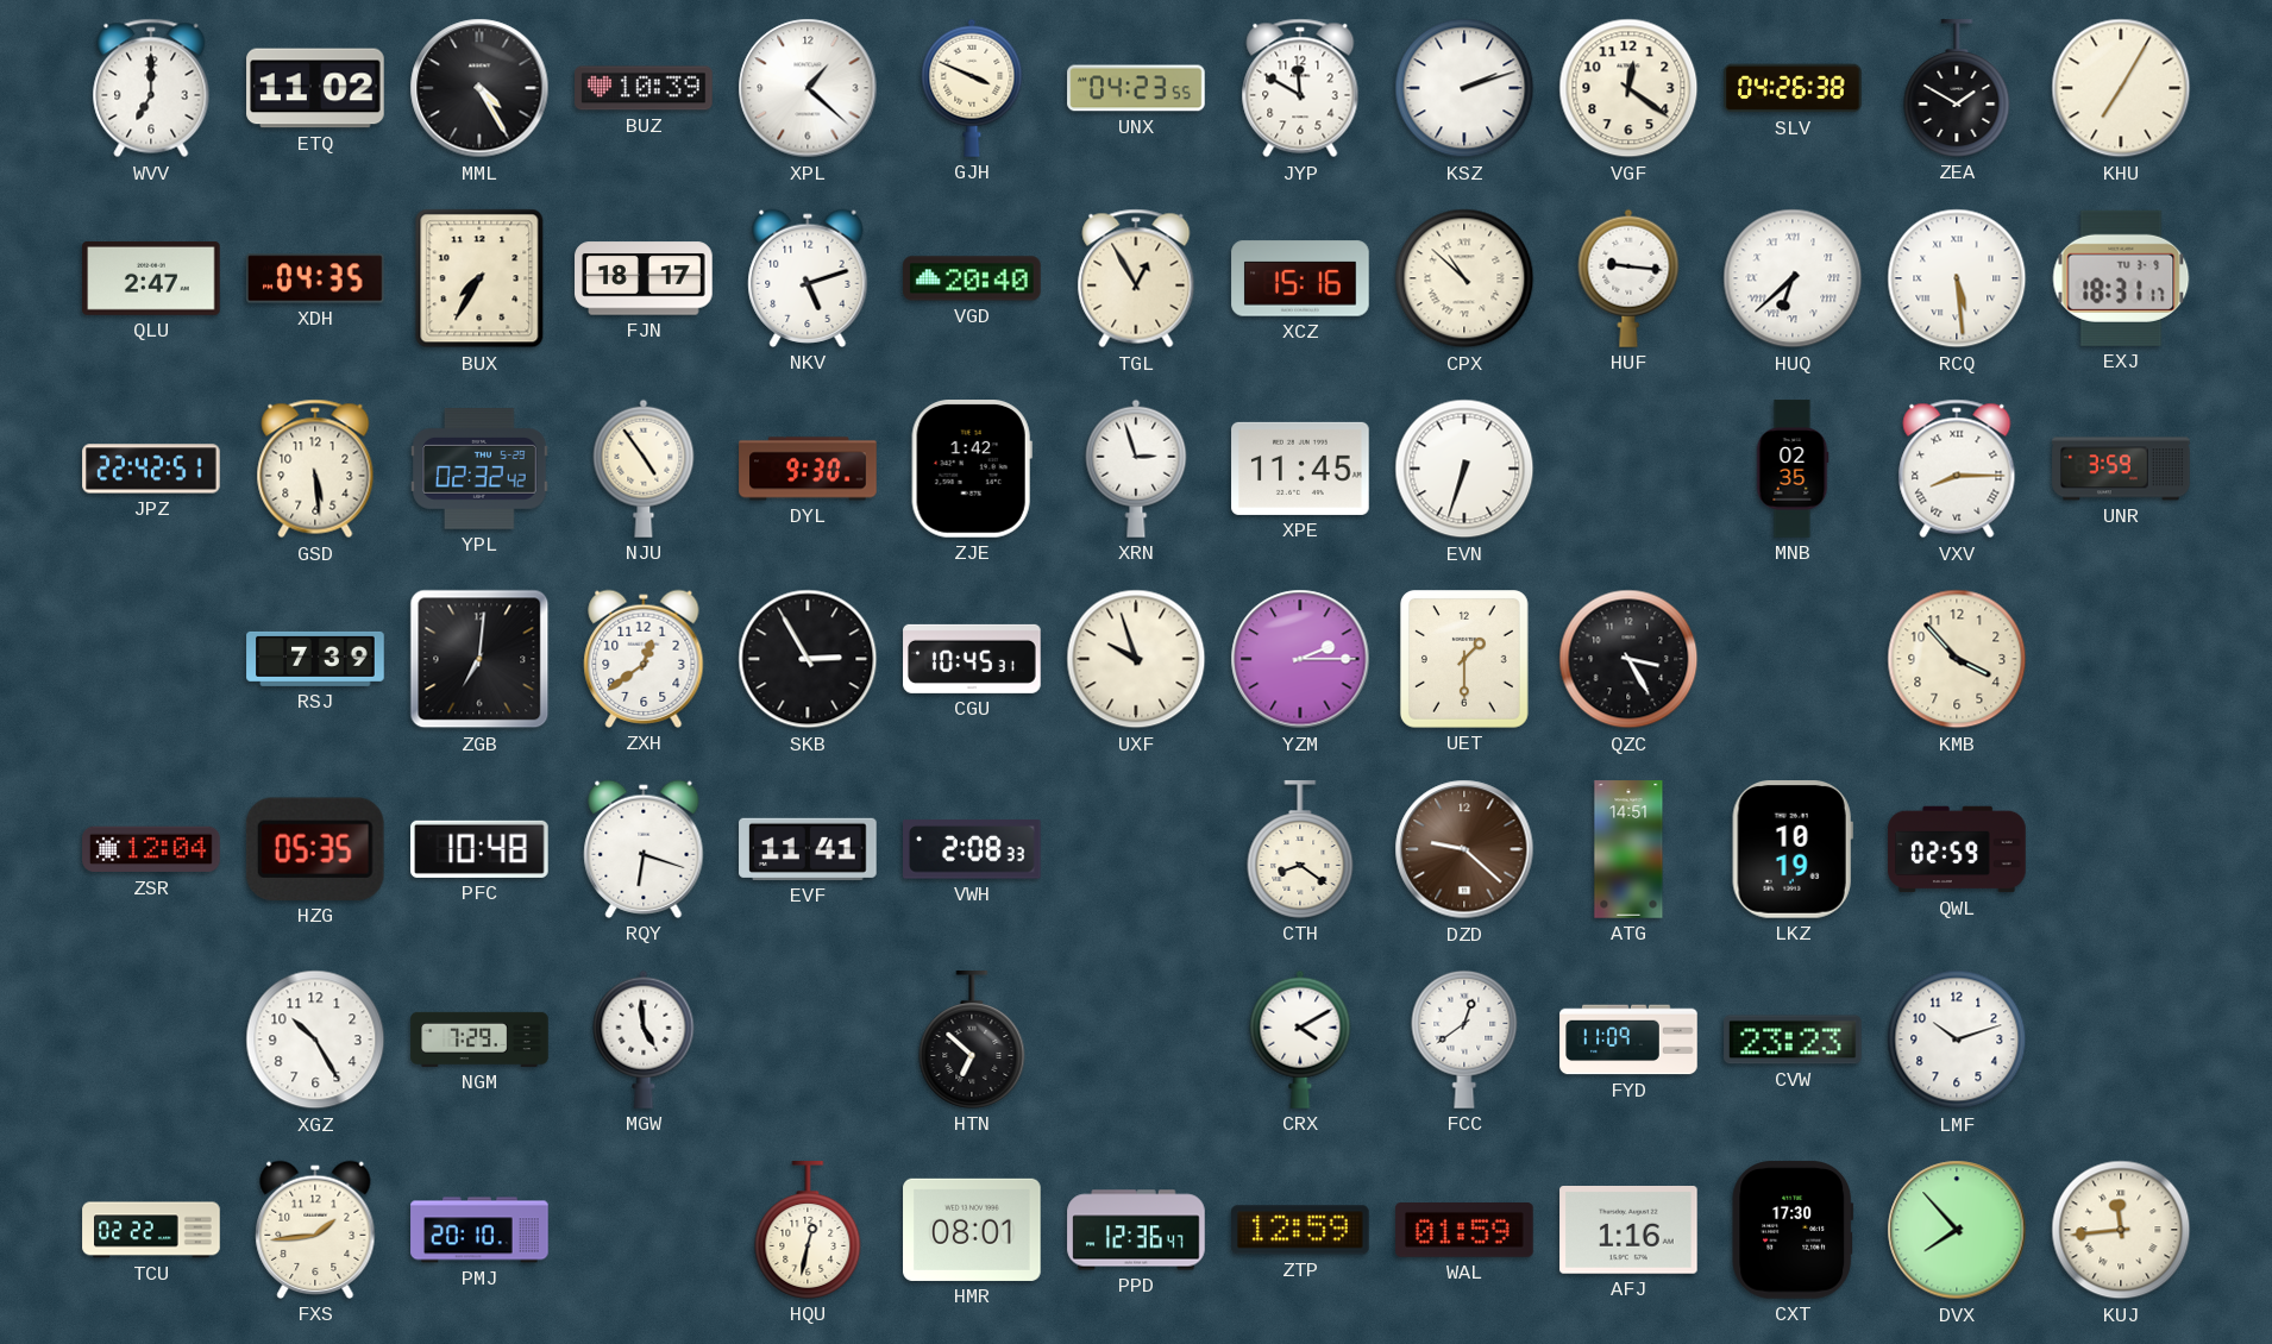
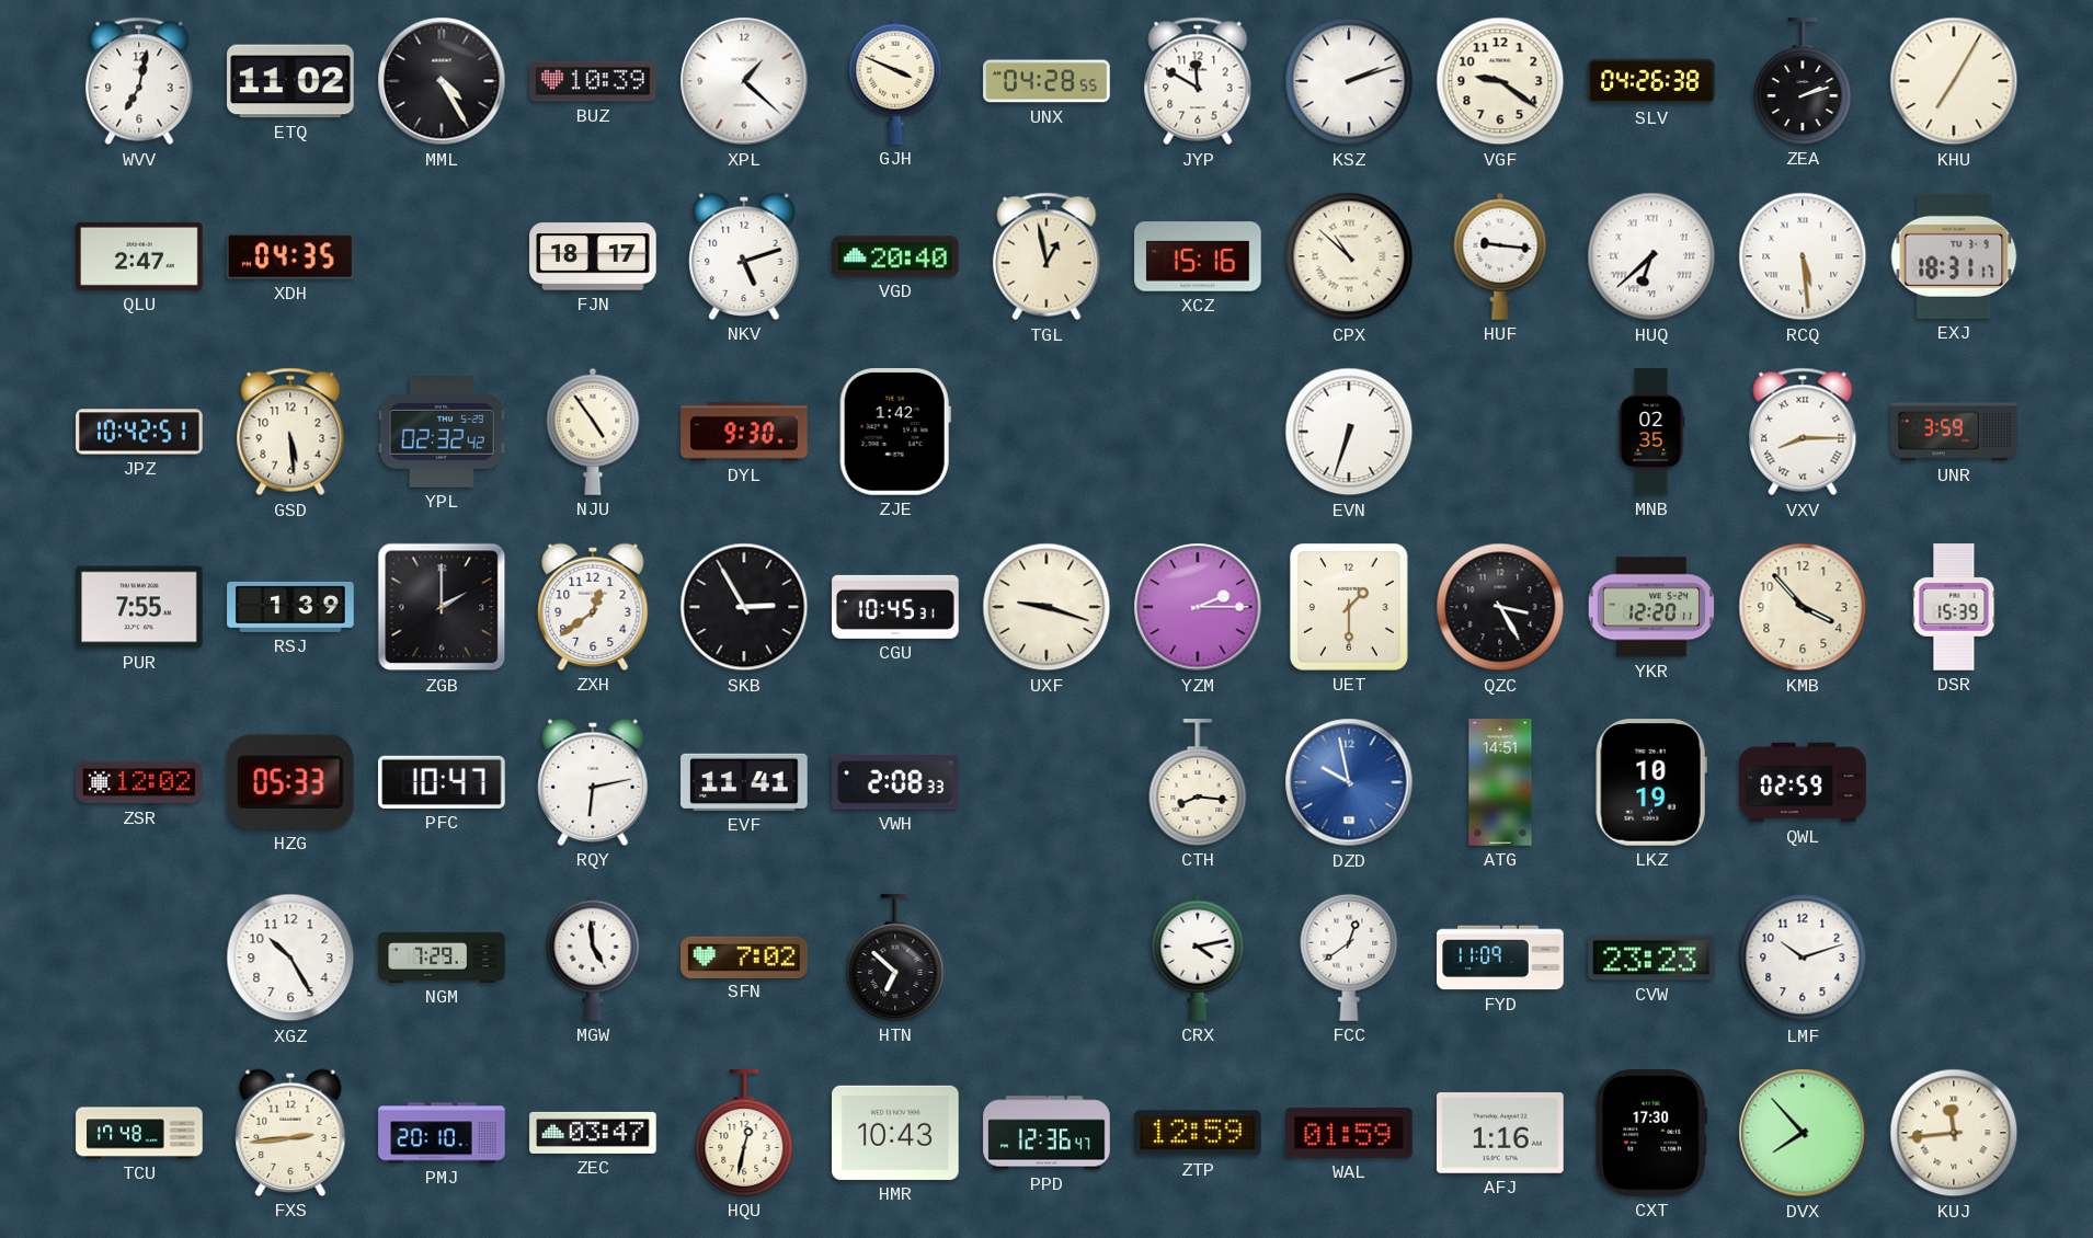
WVV: 7:00 -> 7:02 (139, 81)
UNX: 04:23 -> 04:28 (1046, 81)
VGF: 12:21 -> 9:21 (1500, 81)
ZEA: 1:50 -> 2:12 (1803, 81)
BUX: 7:35 -> none (479, 278)
TGL: 12:55 -> 12:58 (1046, 256)
JPZ: 22:42 -> 10:42 (139, 432)
XRN: 2:57 -> none (1136, 469)
XPE: 11:45 -> none (1300, 469)
PUR: none -> 7:55 (139, 607)
RSJ: 7:39 -> 1:39 (290, 607)
ZGB: 7:01 -> 2:00 (442, 607)
UXF: 9:57 -> 9:18 (1046, 607)
YKR: none -> 12:20 (1650, 607)
DSR: none -> 15:39 (1954, 607)
ZSR: 12:04 -> 12:02 (139, 782)
HZG: 05:35 -> 05:33 (290, 782)
PFC: 10:48 -> 10:47 (442, 782)
RQY: 6:18 -> 6:13 (593, 782)
CTH: 8:21 -> 8:16 (1198, 782)
DZD: 9:22 -> 9:58 (1349, 782)
DZD dial: brown -> blue (1349, 782)
SFN: none -> 7:02 (744, 956)
CRX: 4:10 -> 4:13 (1198, 958)
TCU: 02:22 -> 17:48 (139, 1133)
FXS: 1:44 -> 2:44 (290, 1133)
ZEC: none -> 03:47 (593, 1133)
HMR: 08:01 -> 10:43 (895, 1133)
